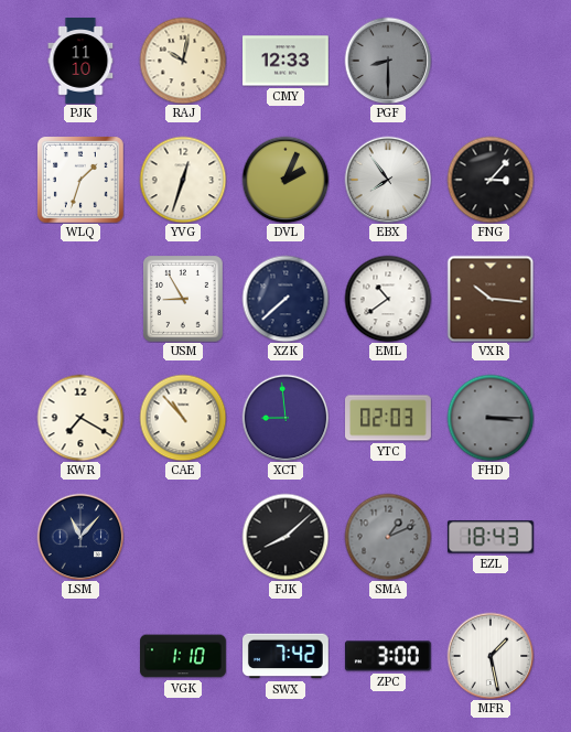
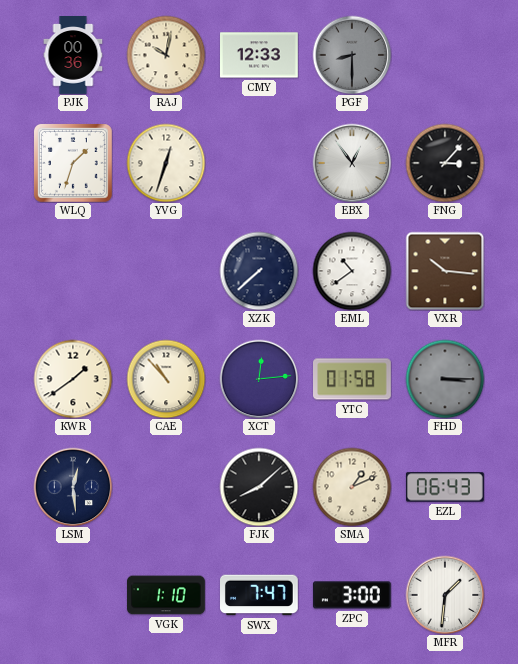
PJK: 11:10 -> 00:36 (73, 55)
DVL: 2:04 -> none (285, 180)
EBX: 7:54 -> 12:54 (352, 163)
USM: 8:55 -> none (184, 300)
KWR: 7:20 -> 1:39 (73, 379)
XCT: 8:59 -> 12:14 (259, 379)
YTC: 02:03 -> 01:58 (353, 379)
LSM: 11:07 -> 12:29 (73, 487)
SMA dial: grey -> cream (352, 487)
EZL: 18:43 -> 06:43 (445, 487)
SWX: 7:42 -> 7:47 (260, 595)
MFR: 1:28 -> 1:31 (445, 595)
